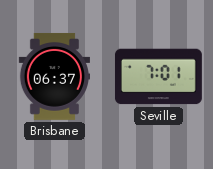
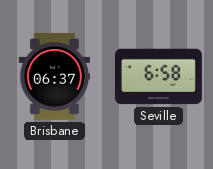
Seville: 7:01 -> 6:58 (158, 77)
